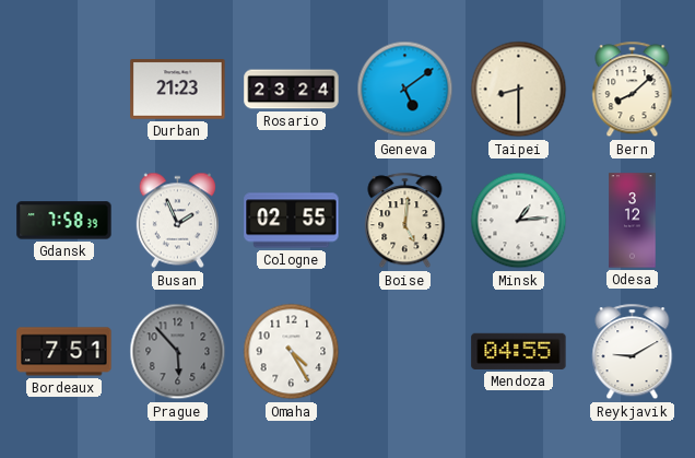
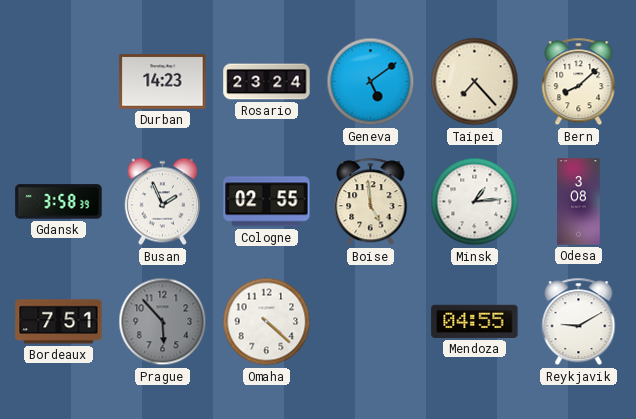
Durban: 21:23 -> 14:23 (163, 82)
Taipei: 8:30 -> 7:23 (475, 82)
Gdansk: 7:58 -> 3:58 (59, 202)
Boise: 5:01 -> 4:59 (371, 202)
Odesa: 3:12 -> 3:08 (579, 202)
Omaha: 4:25 -> 4:22 (267, 322)
